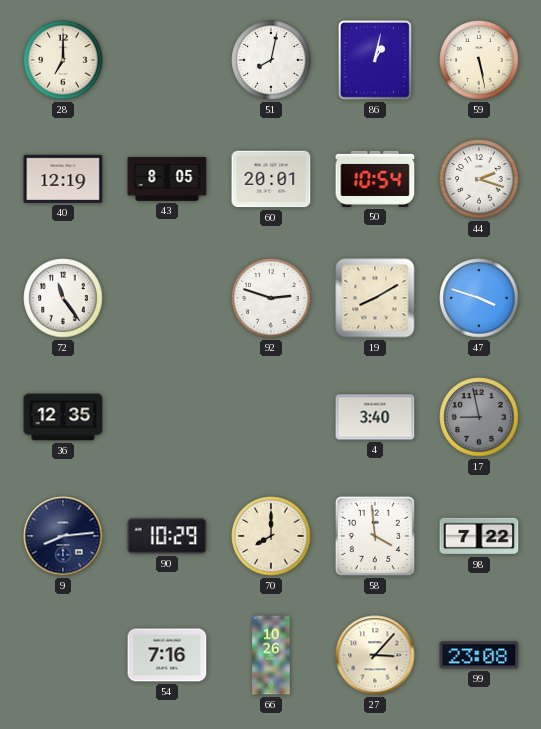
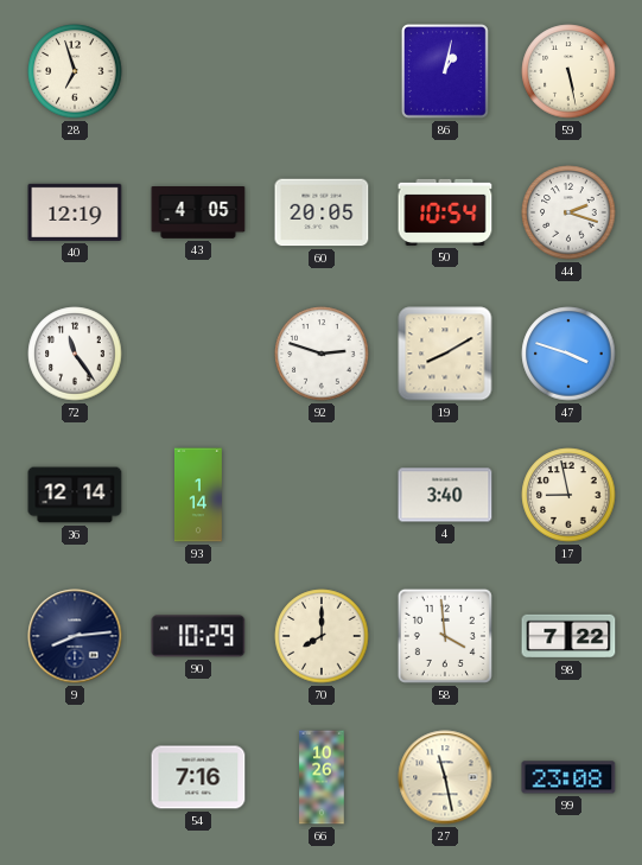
28: 7:00 -> 6:57 (75, 71)
51: 8:02 -> none (271, 60)
43: 8:05 -> 4:05 (198, 214)
60: 20:01 -> 20:05 (322, 212)
36: 12:35 -> 12:14 (75, 495)
93: none -> 1:14 (199, 495)
17 dial: grey -> cream (568, 495)
27: 3:07 -> 11:28 (445, 777)
